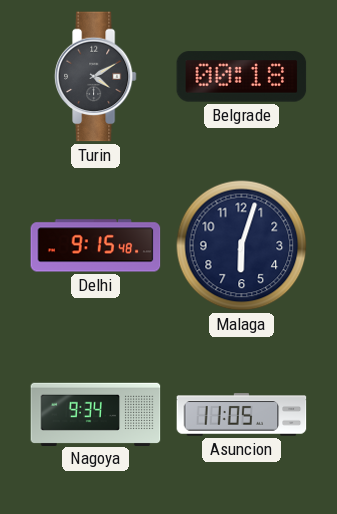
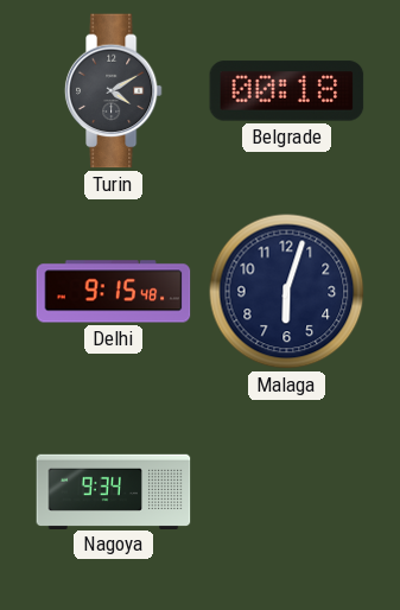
Asuncion: 11:05 -> none (242, 415)
